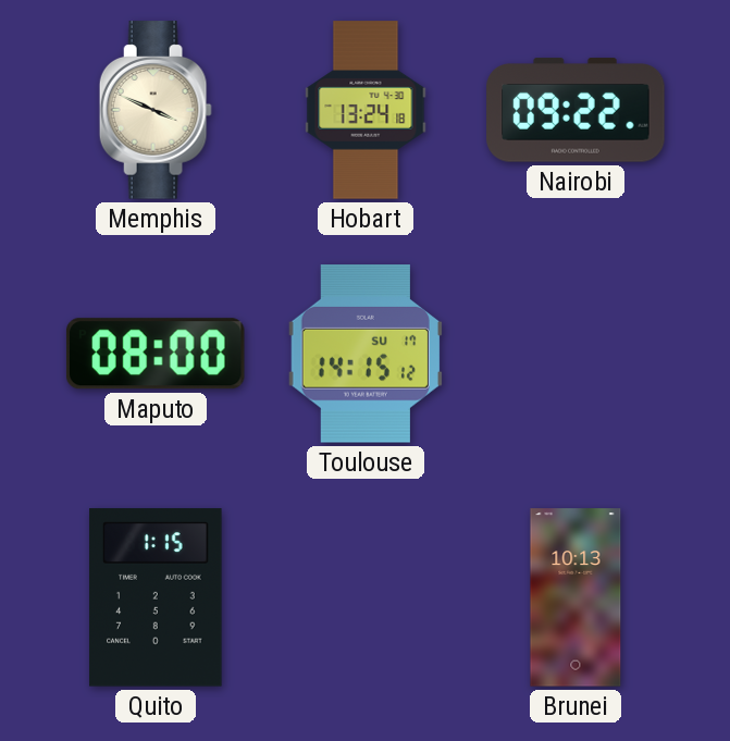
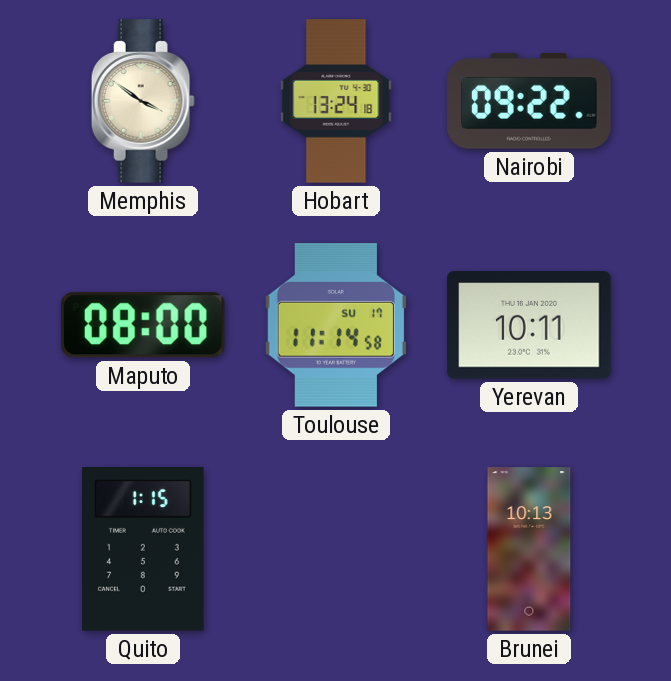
Memphis: 3:49 -> 3:51 (143, 101)
Toulouse: 14:15 -> 11:14 (336, 325)
Yerevan: none -> 10:11 (529, 325)
